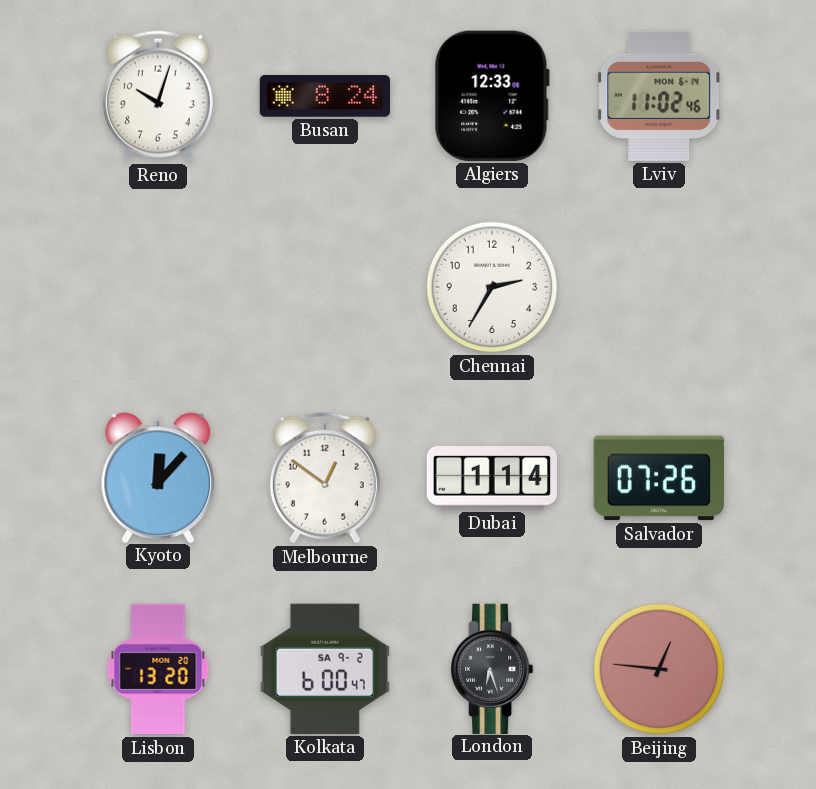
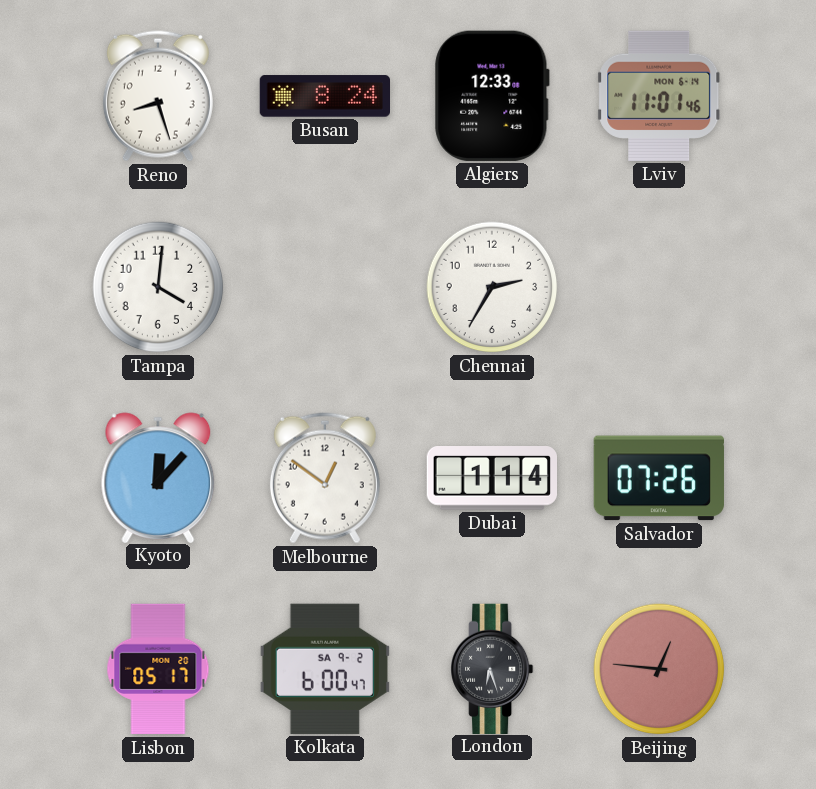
Reno: 10:03 -> 8:27 (158, 96)
Lviv: 11:02 -> 11:01 (660, 96)
Tampa: none -> 4:01 (158, 287)
Lisbon: 13:20 -> 05:17 (158, 669)
